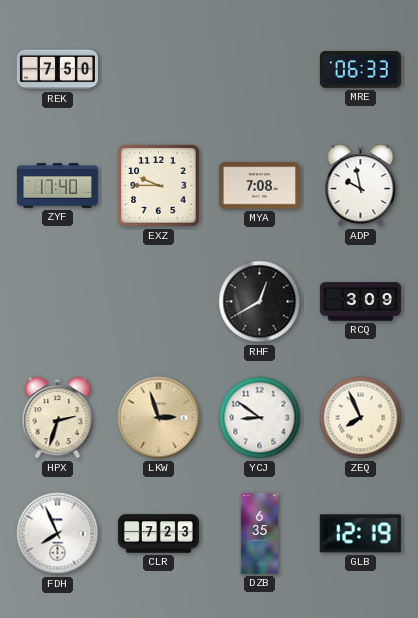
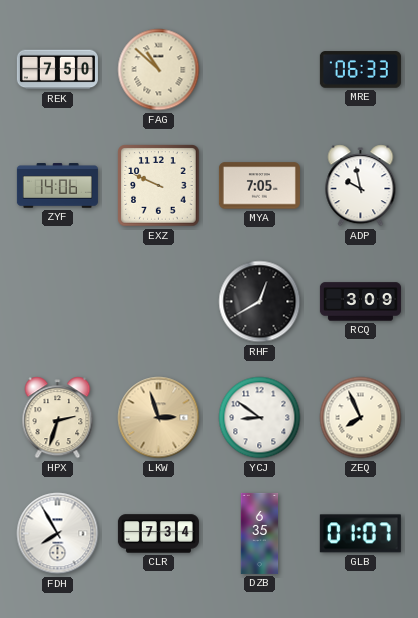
FAG: none -> 10:52 (159, 70)
ZYF: 17:40 -> 14:06 (57, 186)
EXZ: 9:45 -> 9:49 (159, 186)
MYA: 7:08 -> 7:05 (259, 186)
FDH: 7:56 -> 7:55 (58, 534)
CLR: 7:23 -> 7:34 (158, 534)
GLB: 12:19 -> 01:07 (360, 534)
